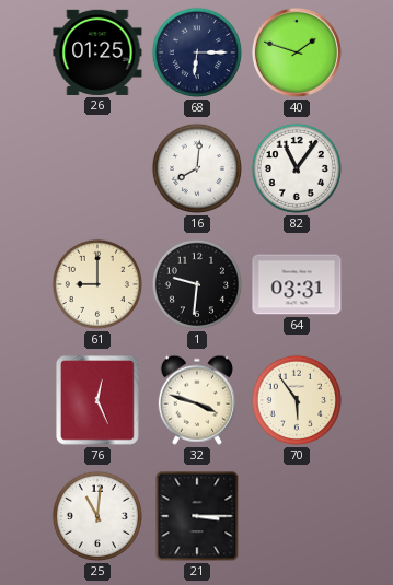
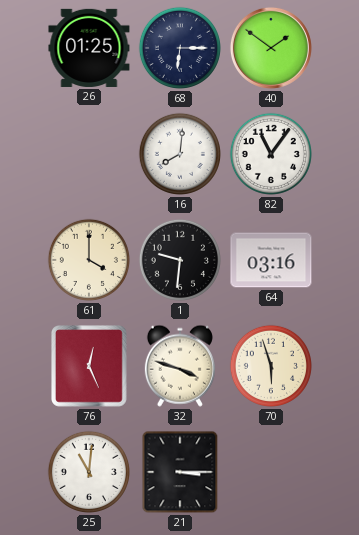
40: 1:48 -> 1:51 (271, 48)
61: 9:00 -> 4:00 (89, 260)
64: 03:31 -> 03:16 (271, 260)
70: 5:54 -> 5:57 (271, 366)
